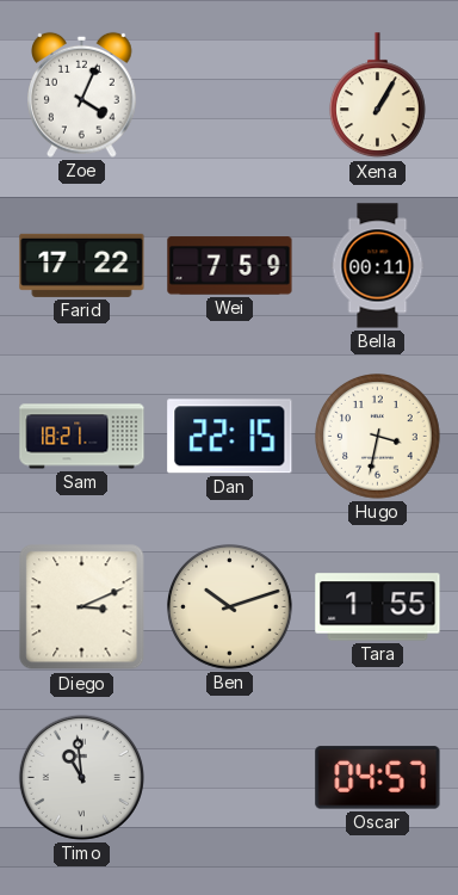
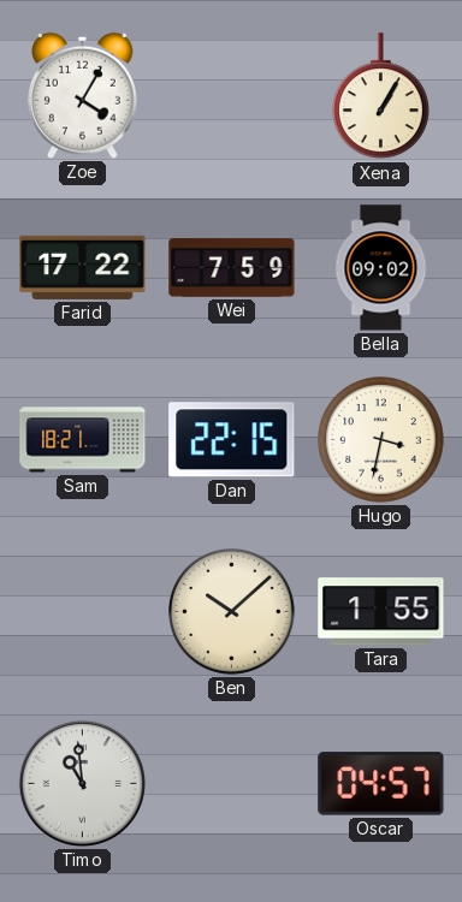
Zoe: 4:04 -> 4:05 (83, 95)
Bella: 00:11 -> 09:02 (381, 268)
Diego: 3:11 -> none (82, 607)
Ben: 10:12 -> 10:08 (232, 612)
